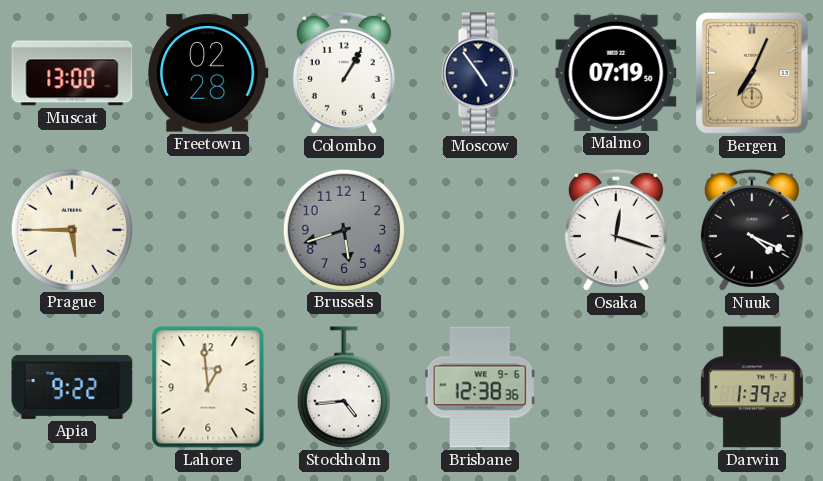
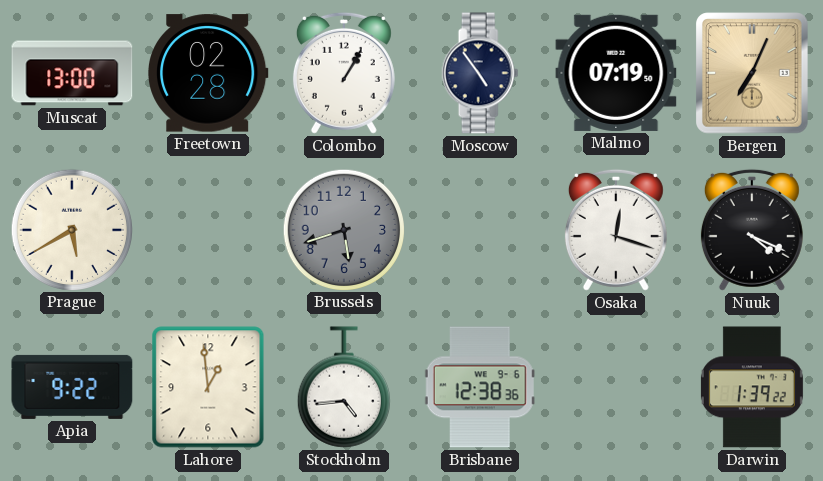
Prague: 5:45 -> 5:40 (71, 229)
